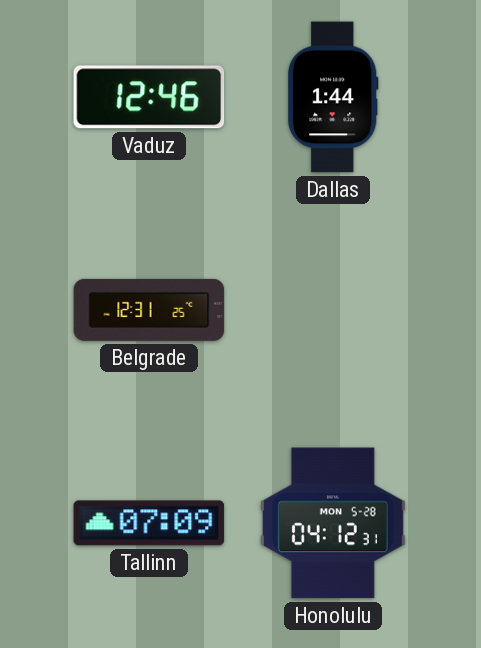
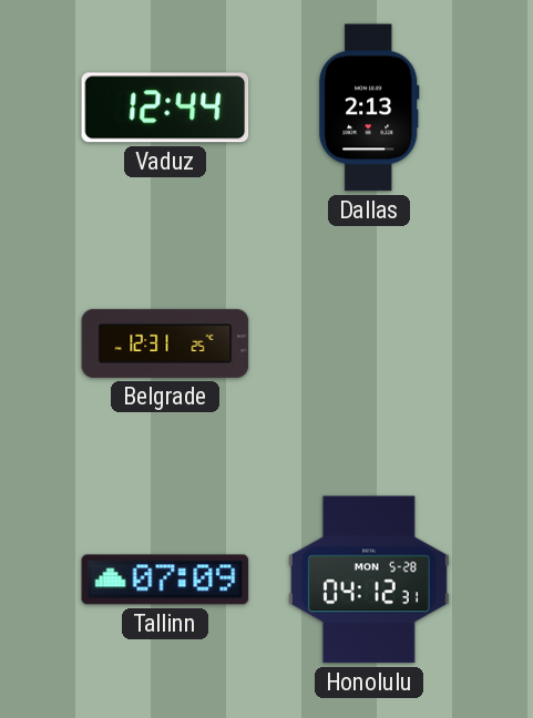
Vaduz: 12:46 -> 12:44 (165, 107)
Dallas: 1:44 -> 2:13 (369, 107)
